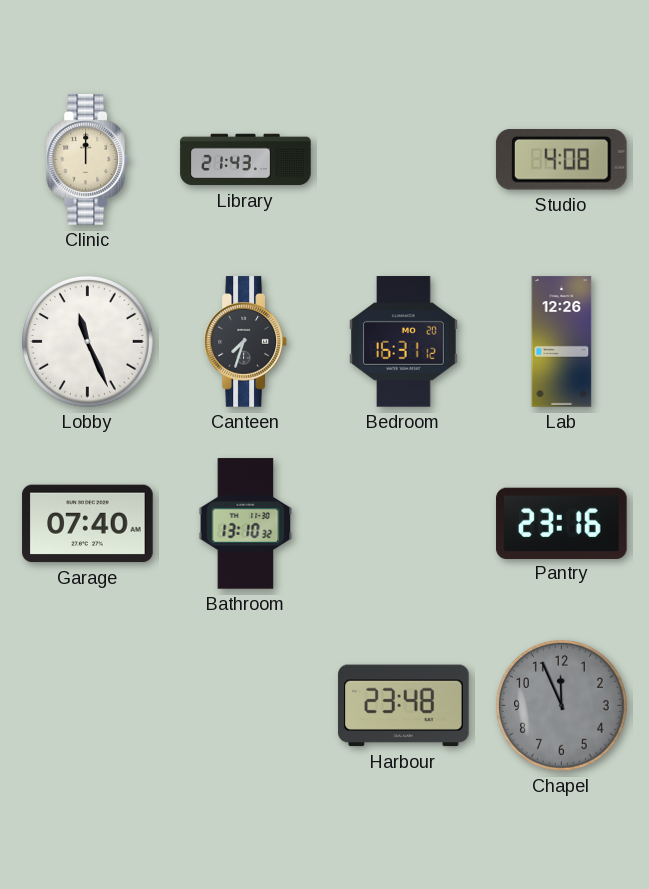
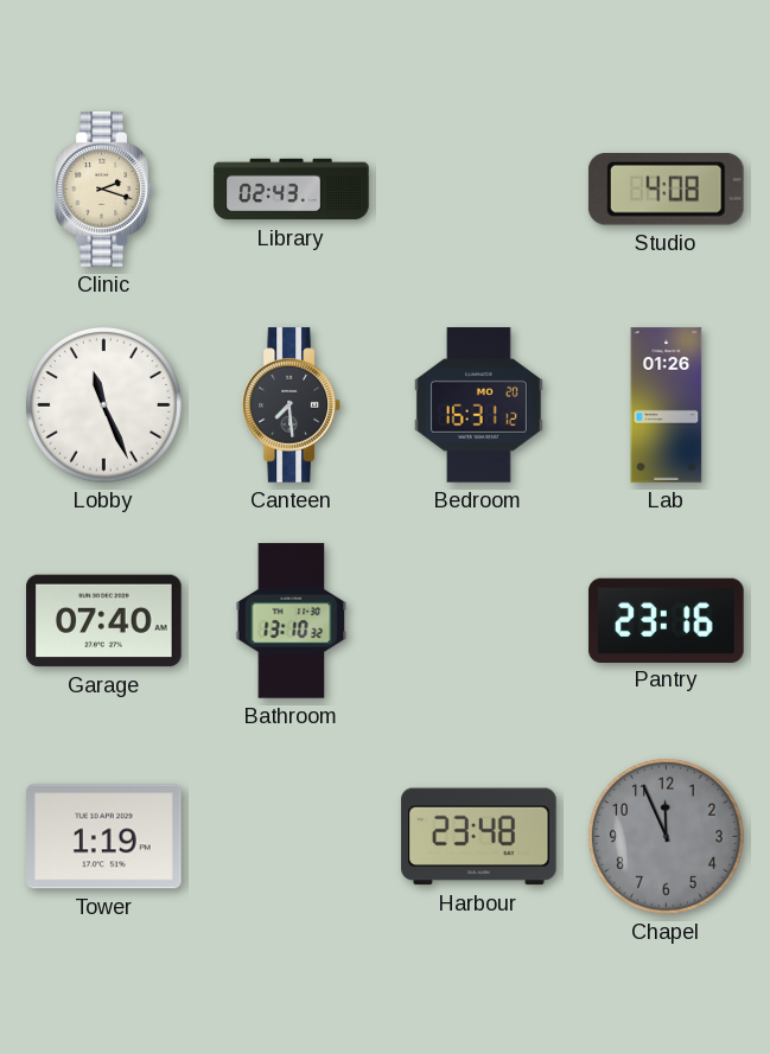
Clinic: 12:00 -> 2:18 (104, 190)
Library: 21:43 -> 02:43 (292, 190)
Canteen: 7:33 -> 7:29 (292, 405)
Lab: 12:26 -> 01:26 (667, 405)
Tower: none -> 1:19 (104, 837)
